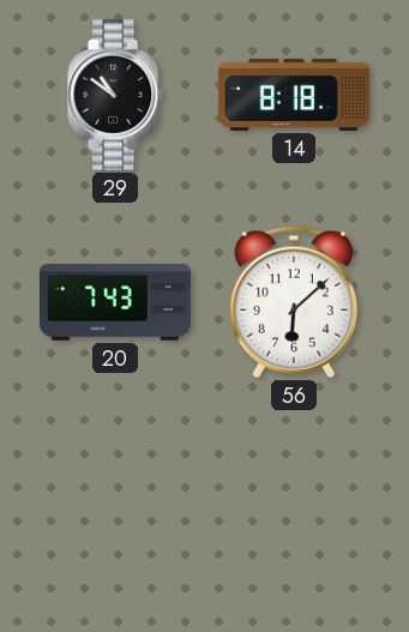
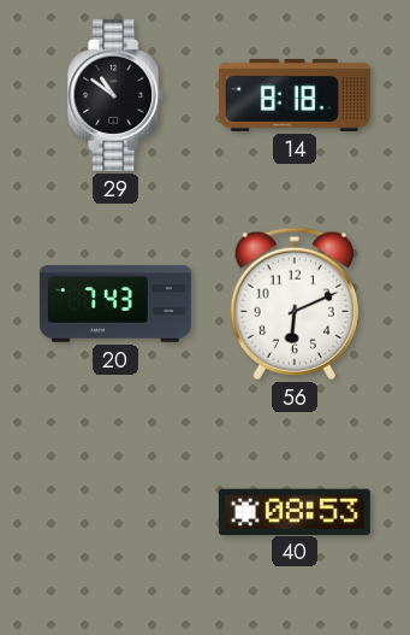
56: 6:08 -> 6:11 (295, 304)
40: none -> 08:53 (295, 511)
